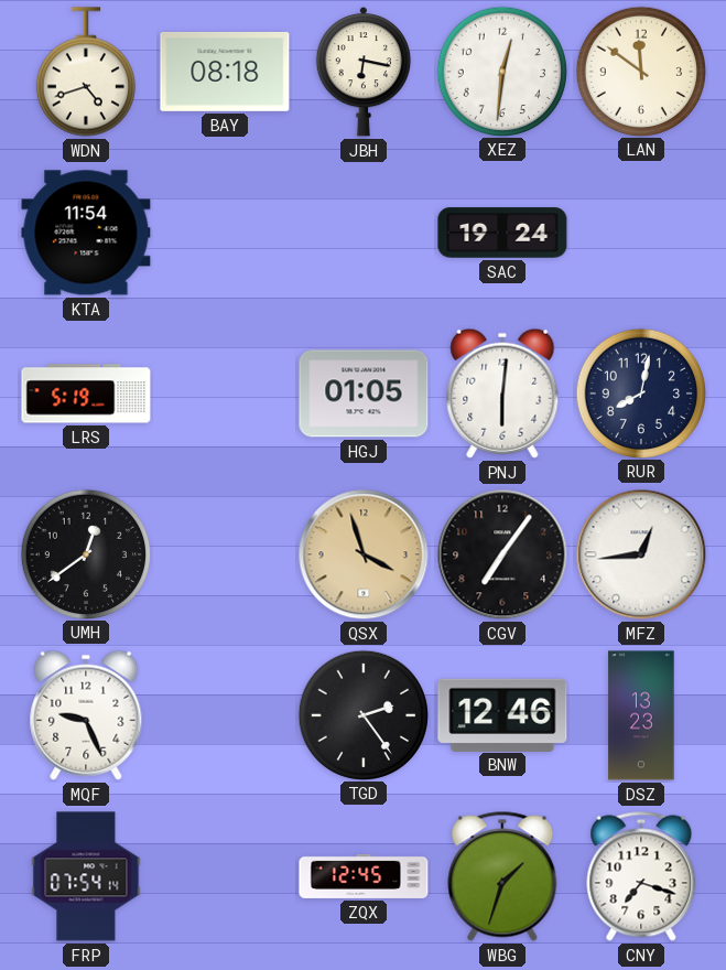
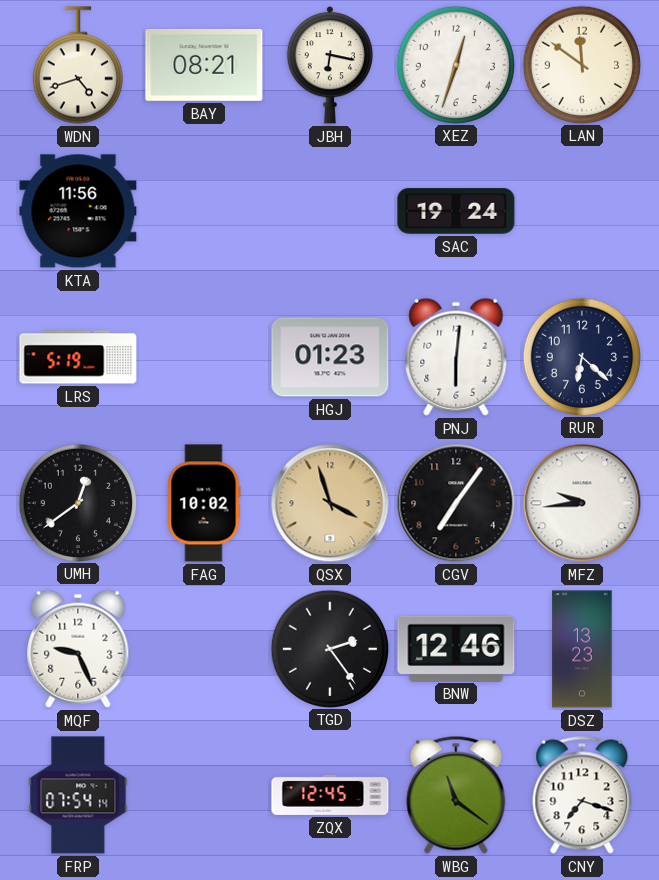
BAY: 08:18 -> 08:21 (204, 65)
XEZ: 12:31 -> 12:33 (455, 64)
KTA: 11:54 -> 11:56 (78, 211)
HGJ: 01:05 -> 01:23 (330, 357)
RUR: 8:02 -> 6:22 (581, 356)
FAG: none -> 10:02 (204, 503)
MFZ: 12:44 -> 9:44 (582, 503)
WBG: 1:33 -> 11:21 (456, 795)
